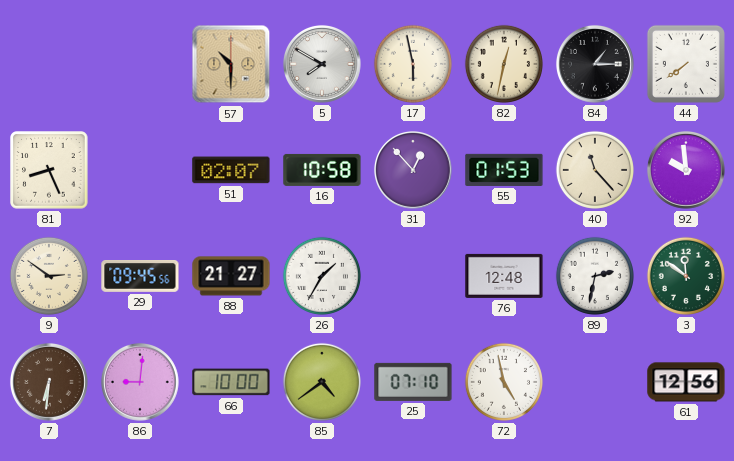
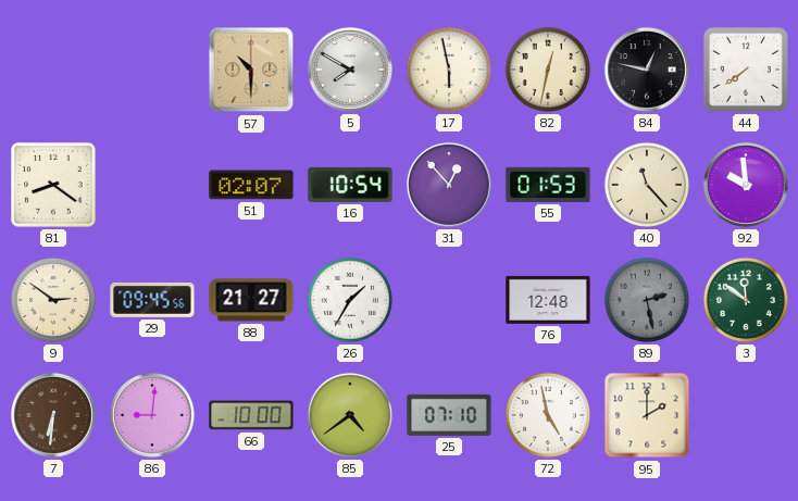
84: 1:15 -> 12:47 (647, 70)
81: 8:26 -> 8:21 (53, 185)
16: 10:58 -> 10:54 (350, 185)
89: 2:32 -> 2:28 (647, 300)
89 dial: white -> grey (647, 300)
95: none -> 2:00 (647, 415)
61: 12:56 -> none (686, 382)
